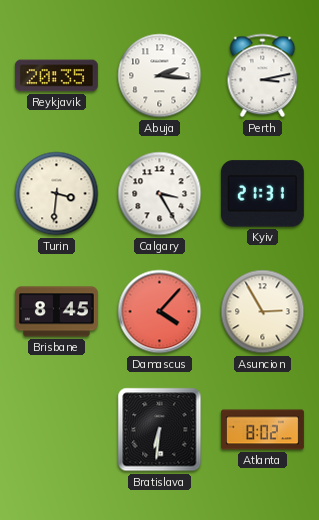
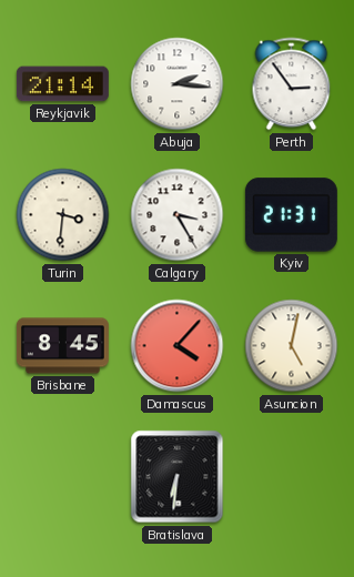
Reykjavik: 20:35 -> 21:14 (62, 84)
Perth: 3:13 -> 2:54 (292, 84)
Asuncion: 2:55 -> 5:02 (292, 346)
Atlanta: 8:02 -> none (263, 430)
